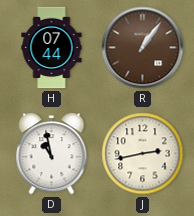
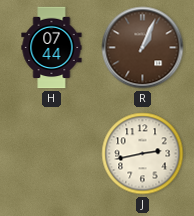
R: 1:06 -> 1:04 (143, 48)
D: 10:58 -> none (52, 154)
